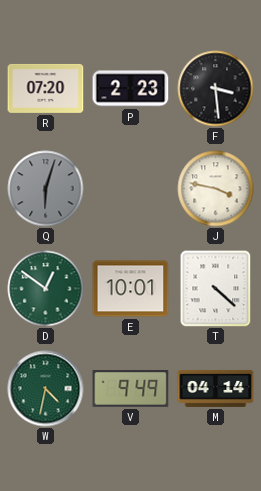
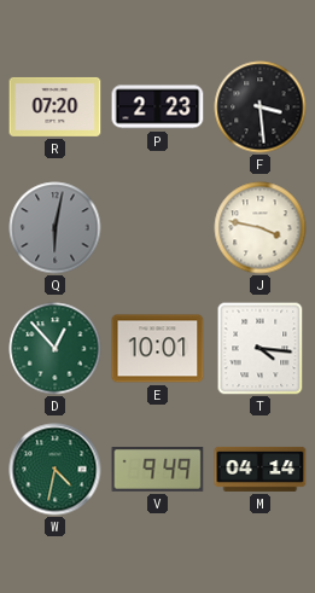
Q: 6:03 -> 6:02 (56, 228)
D: 12:51 -> 12:53 (56, 349)
T: 4:22 -> 4:16 (261, 348)
